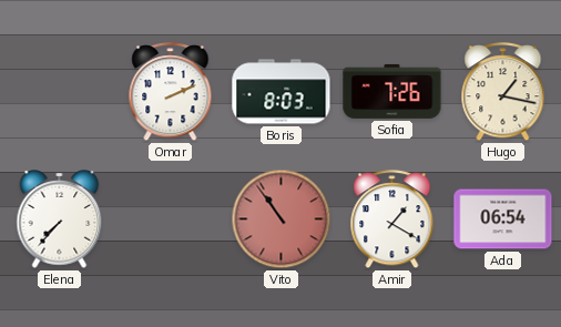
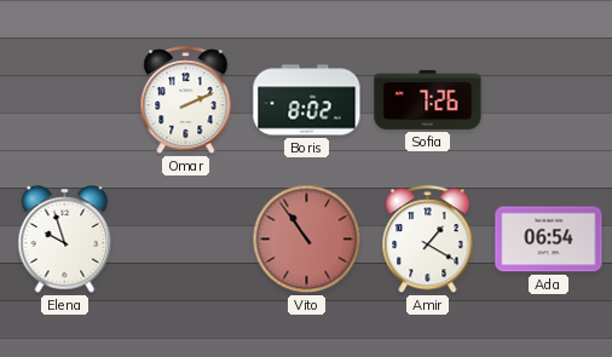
Boris: 8:03 -> 8:02 (307, 100)
Hugo: 1:17 -> none (503, 92)
Elena: 7:37 -> 9:57 (65, 240)
